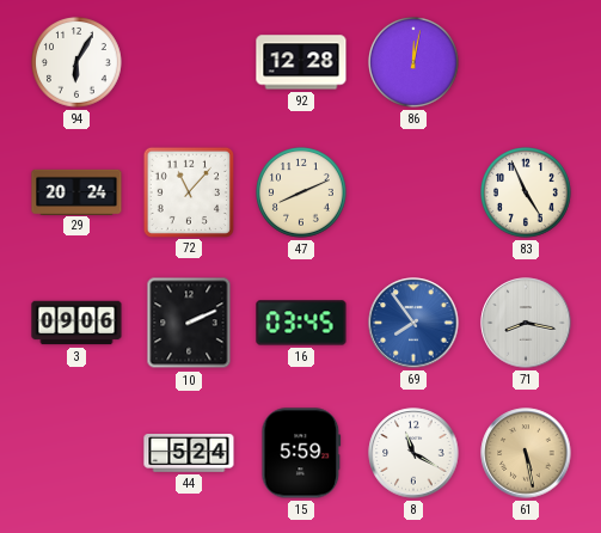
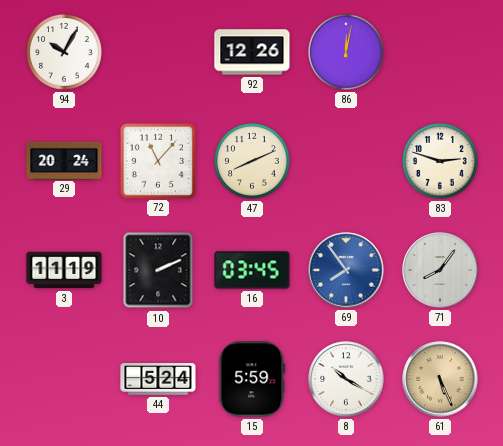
94: 6:05 -> 10:05 (65, 53)
92: 12:28 -> 12:26 (252, 52)
83: 4:56 -> 2:48 (441, 162)
3: 09:06 -> 11:19 (64, 270)
71: 8:17 -> 8:06 (440, 270)
8: 11:20 -> 10:20 (346, 379)
61: 5:28 -> 5:26 (440, 379)
